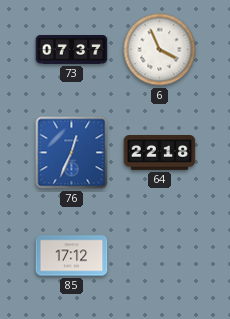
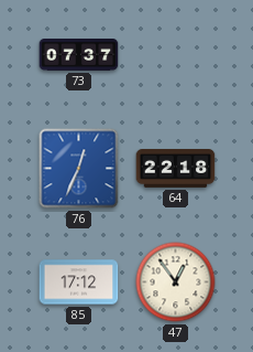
6: 3:56 -> none (160, 50)
47: none -> 12:54 (176, 282)
